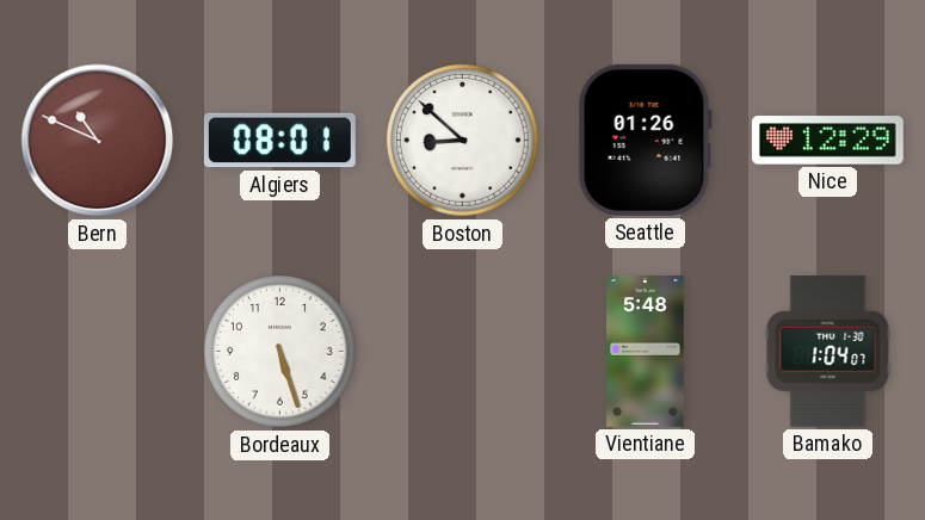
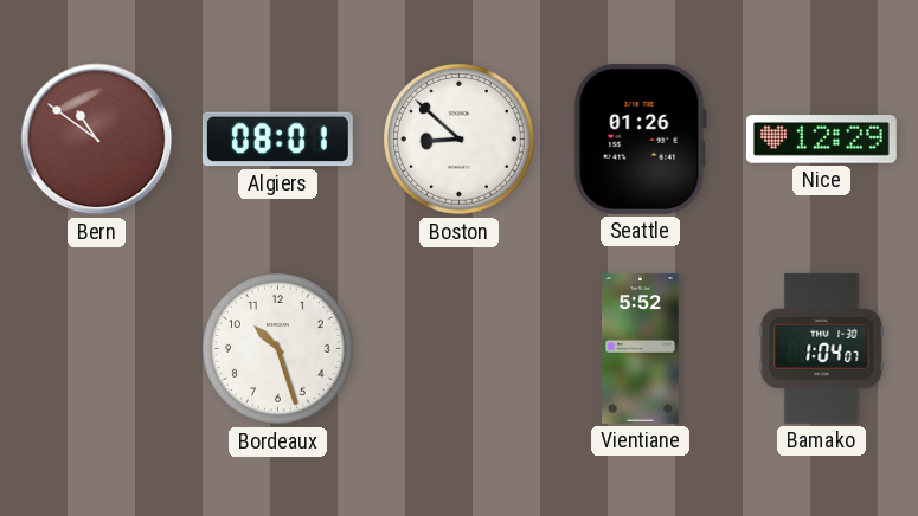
Bern: 10:49 -> 10:51 (97, 140)
Bordeaux: 5:27 -> 10:27 (278, 349)
Vientiane: 5:48 -> 5:52 (641, 348)
